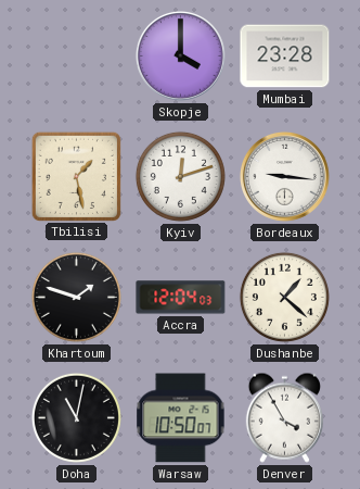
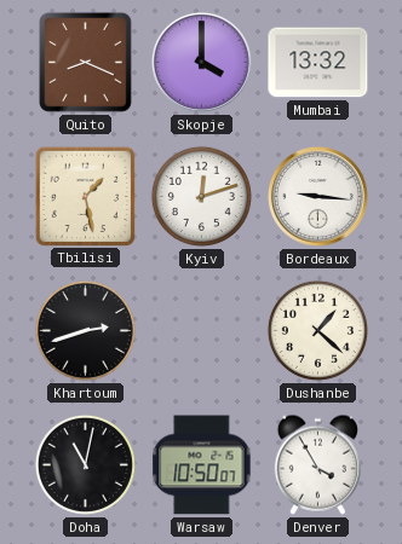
Quito: none -> 8:19 (85, 62)
Mumbai: 23:28 -> 13:32 (318, 63)
Khartoum: 1:48 -> 2:42 (85, 330)
Accra: 12:04 -> none (181, 298)
